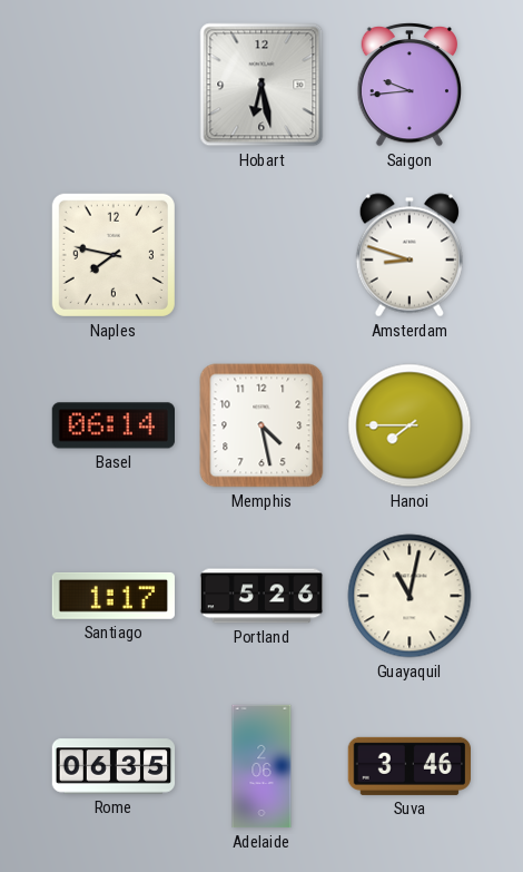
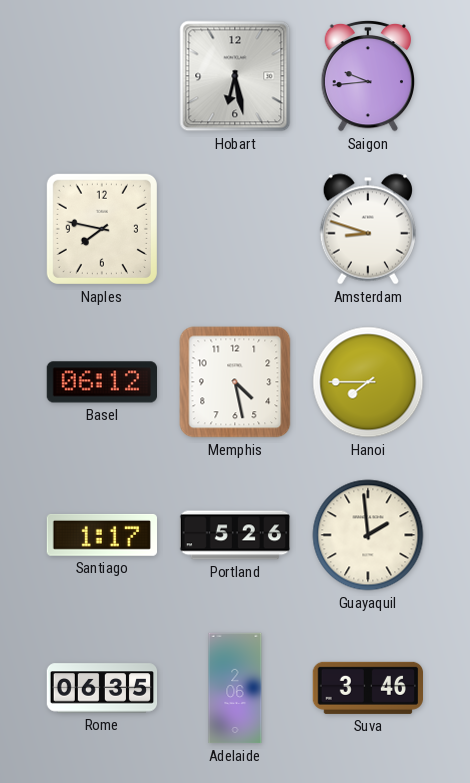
Basel: 06:14 -> 06:12 (101, 382)
Guayaquil: 11:02 -> 1:59 (368, 535)
